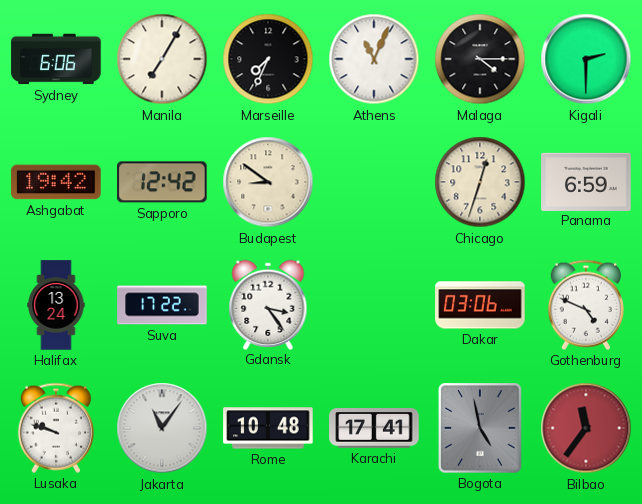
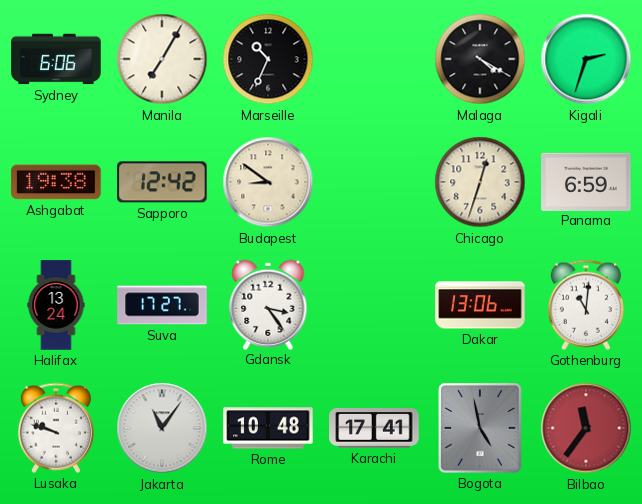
Marseille: 7:34 -> 10:34 (268, 59)
Athens: 11:04 -> none (374, 59)
Malaga: 4:15 -> 4:20 (480, 59)
Kigali: 2:30 -> 2:33 (586, 59)
Ashgabat: 19:42 -> 19:38 (56, 182)
Suva: 17:22 -> 17:27 (162, 305)
Dakar: 03:06 -> 13:06 (480, 305)
Gothenburg: 4:49 -> 11:01 (586, 305)
